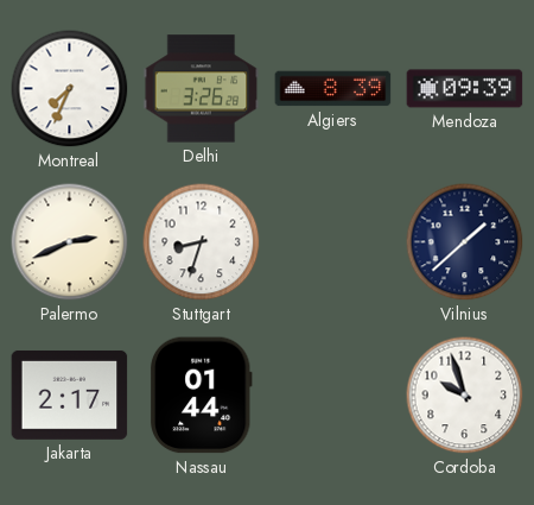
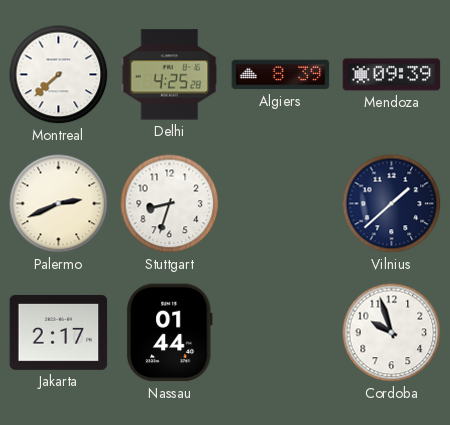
Montreal: 7:34 -> 7:38 (59, 75)
Delhi: 3:26 -> 4:25 (170, 75)
